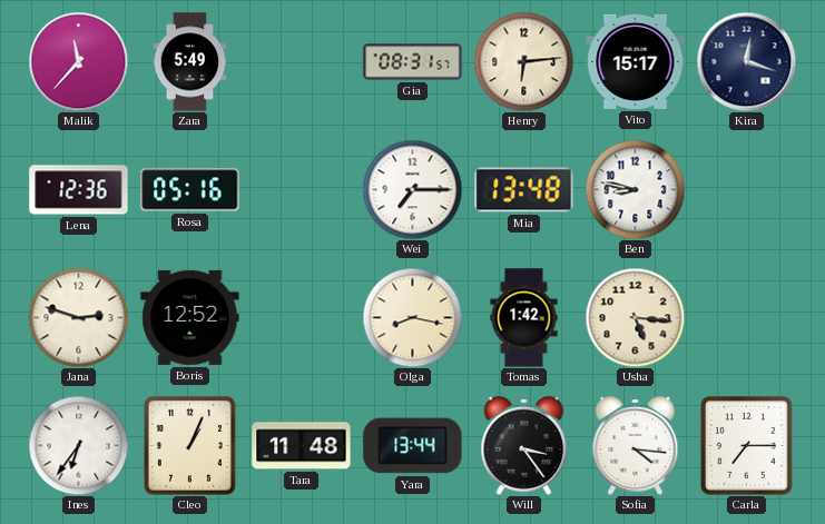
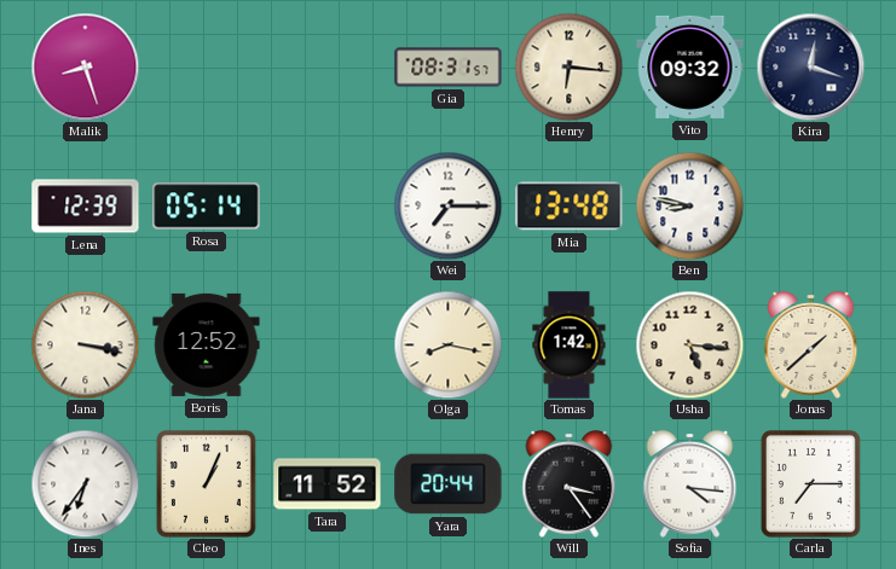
Malik: 11:37 -> 8:27 (85, 66)
Zara: 5:49 -> none (190, 62)
Henry: 6:14 -> 6:16 (568, 66)
Vito: 15:17 -> 09:32 (690, 66)
Lena: 12:36 -> 12:39 (86, 207)
Rosa: 05:16 -> 05:14 (207, 207)
Jana: 2:48 -> 3:17 (85, 344)
Jonas: none -> 1:38 (811, 344)
Tara: 11:48 -> 11:52 (328, 484)
Yara: 13:44 -> 20:44 (449, 484)
